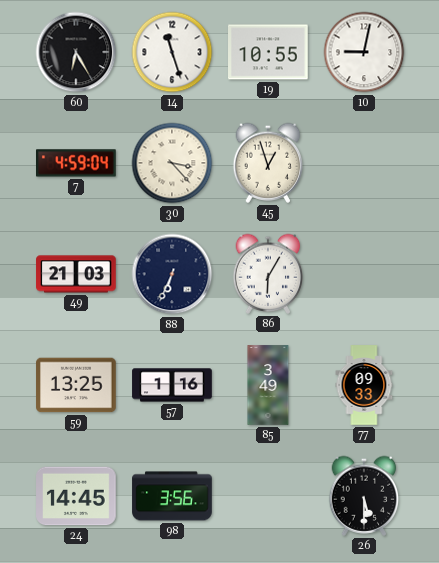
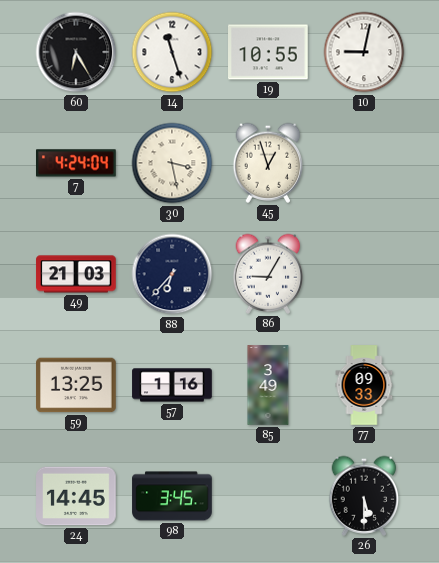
7: 4:59 -> 4:24 (77, 163)
30: 3:23 -> 3:28 (172, 163)
88: 6:34 -> 6:37 (172, 274)
86: 6:05 -> 9:05 (268, 274)
98: 3:56 -> 3:45 (172, 496)
